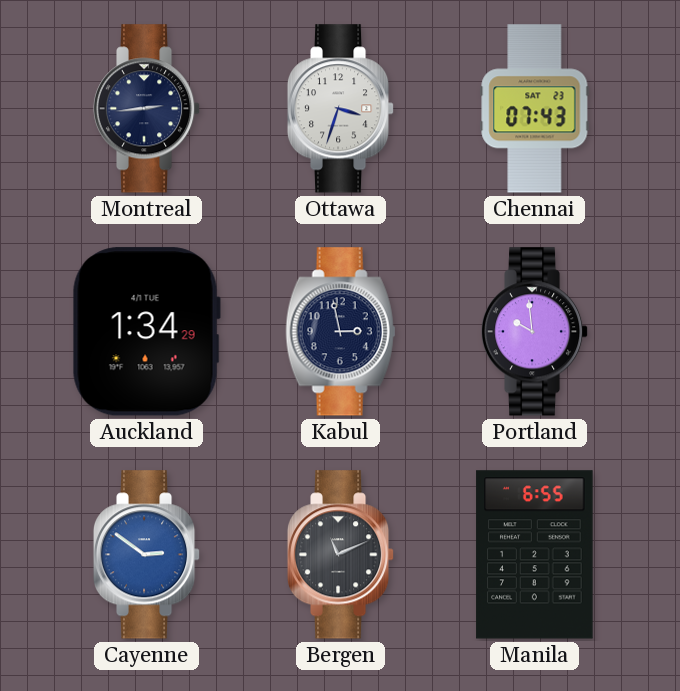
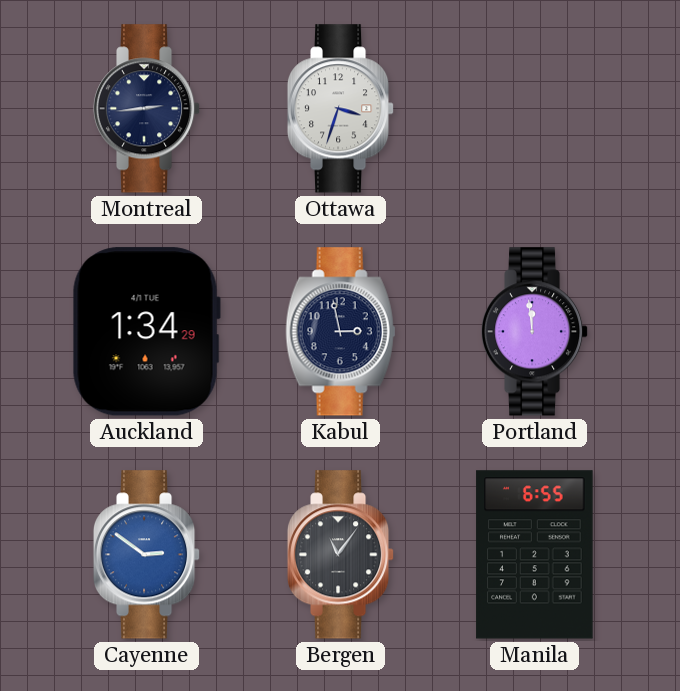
Chennai: 07:43 -> none (535, 109)
Portland: 9:59 -> 11:59 (535, 332)
Bergen: 11:11 -> 11:06 (341, 555)
